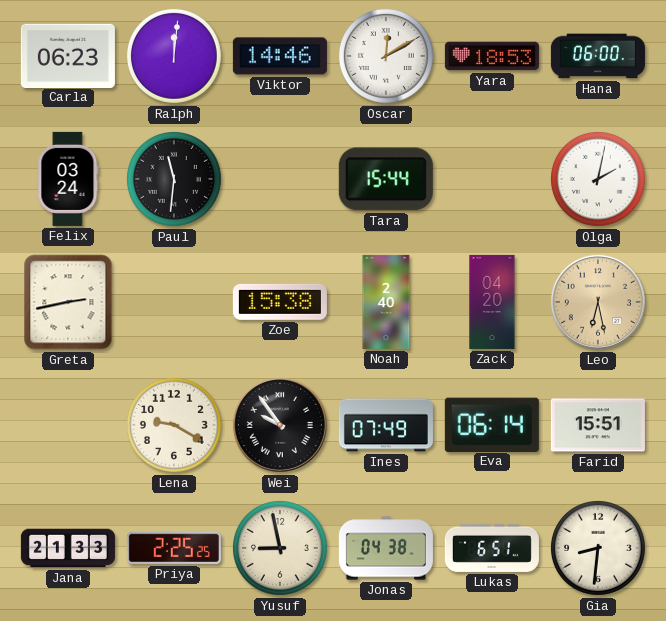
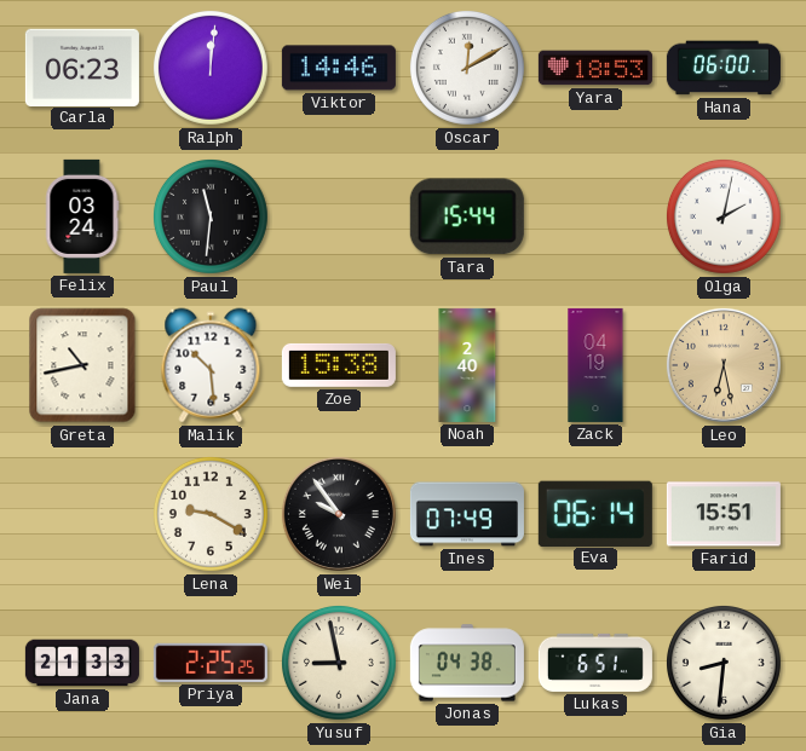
Greta: 2:43 -> 10:43 (82, 365)
Malik: none -> 10:29 (211, 365)
Zack: 04:20 -> 04:19 (595, 365)
